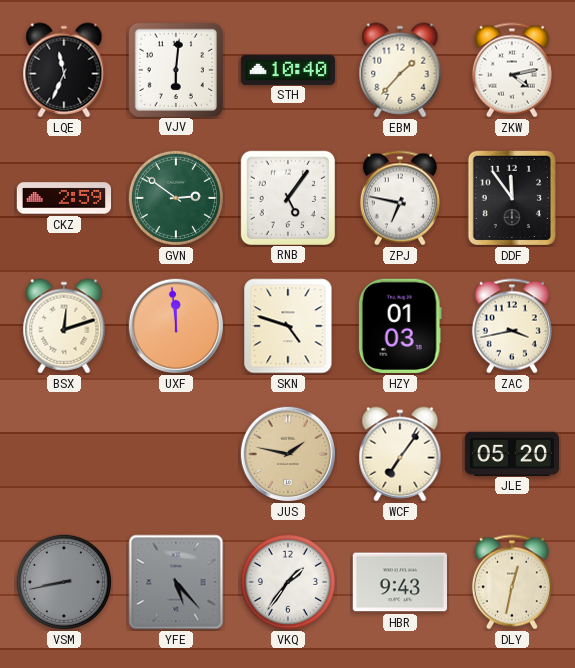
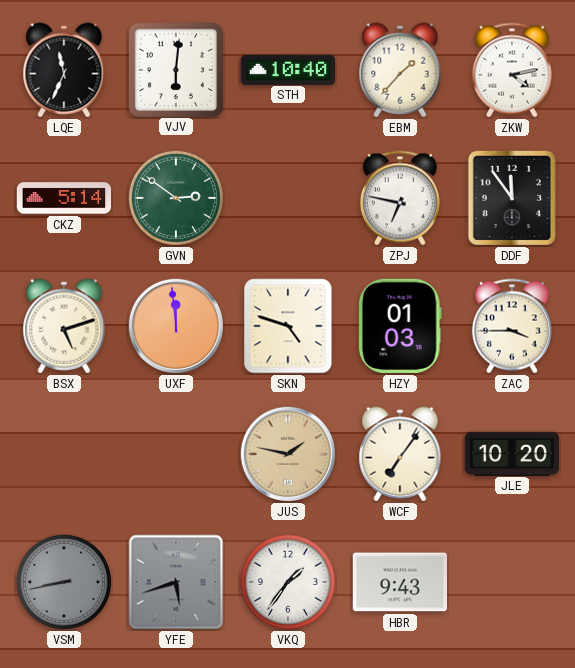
CKZ: 2:59 -> 5:14 (64, 198)
RNB: 5:06 -> none (287, 197)
BSX: 12:12 -> 5:12 (64, 326)
ZAC: 3:43 -> 3:45 (512, 326)
JLE: 05:20 -> 10:20 (511, 453)
YFE: 5:23 -> 5:42 (176, 582)
DLY: 12:32 -> none (512, 582)
